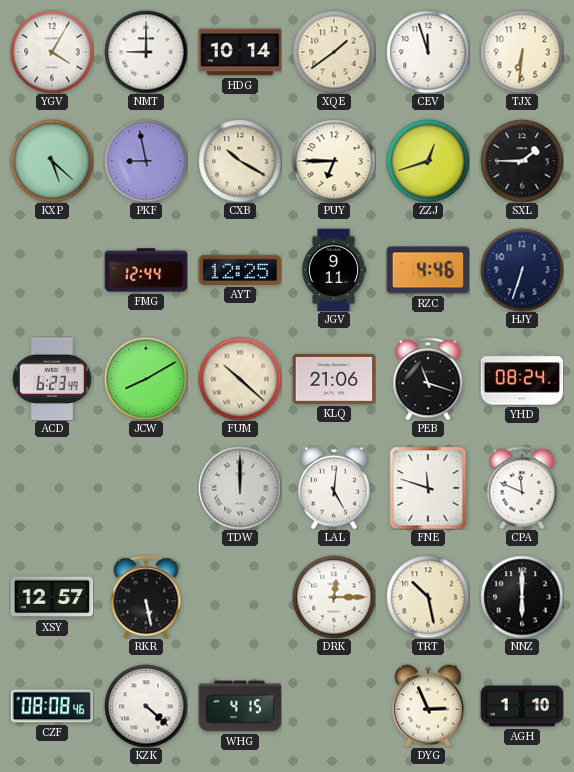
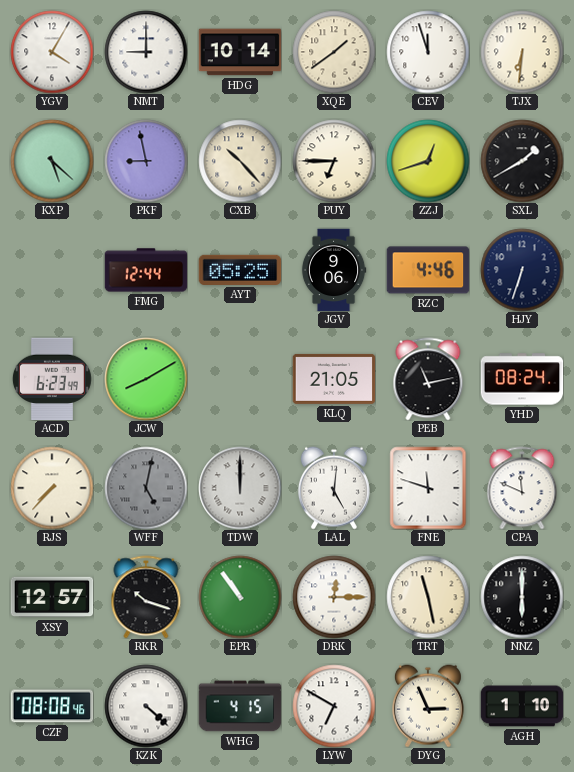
CXB: 10:20 -> 10:23 (240, 161)
SXL: 1:45 -> 1:40 (522, 161)
AYT: 12:25 -> 05:25 (240, 270)
JGV: 9:11 -> 9:06 (334, 270)
FUM: 10:22 -> none (240, 379)
KLQ: 21:06 -> 21:05 (334, 379)
PEB: 11:18 -> 11:13 (428, 379)
RJS: none -> 7:37 (52, 488)
WFF: none -> 5:02 (146, 488)
RKR: 5:28 -> 10:18 (146, 597)
EPR: none -> 10:54 (240, 597)
TRT: 10:28 -> 11:28 (428, 597)
LYW: none -> 6:50 (334, 706)
